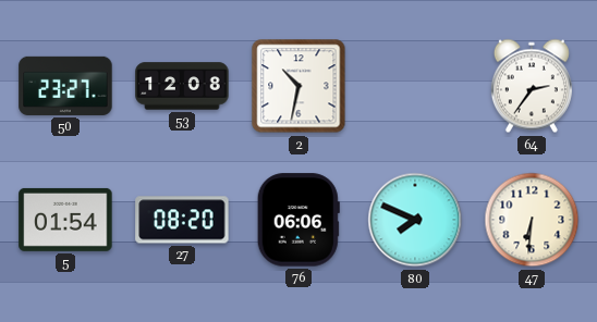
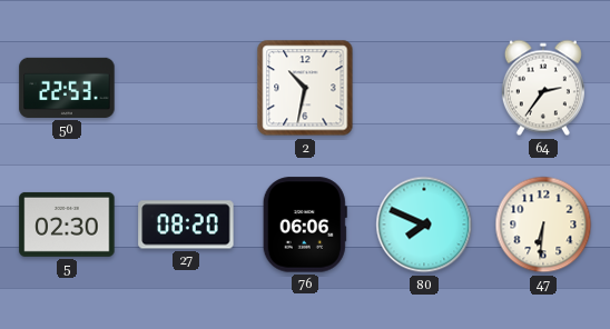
50: 23:27 -> 22:53 (67, 88)
53: 12:08 -> none (182, 86)
5: 01:54 -> 02:30 (67, 225)
